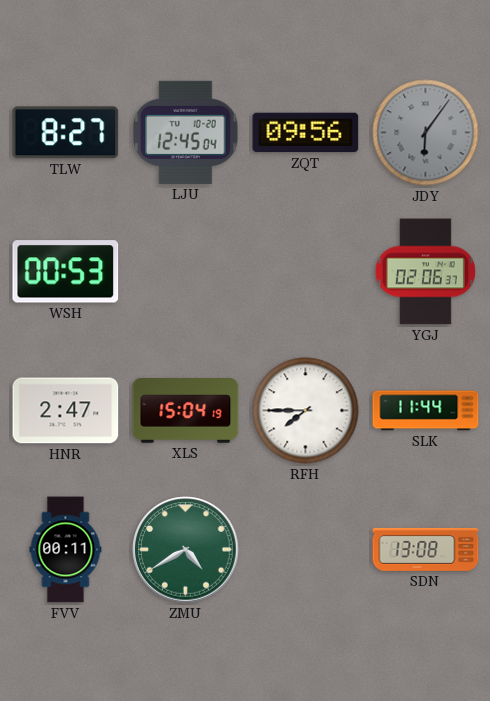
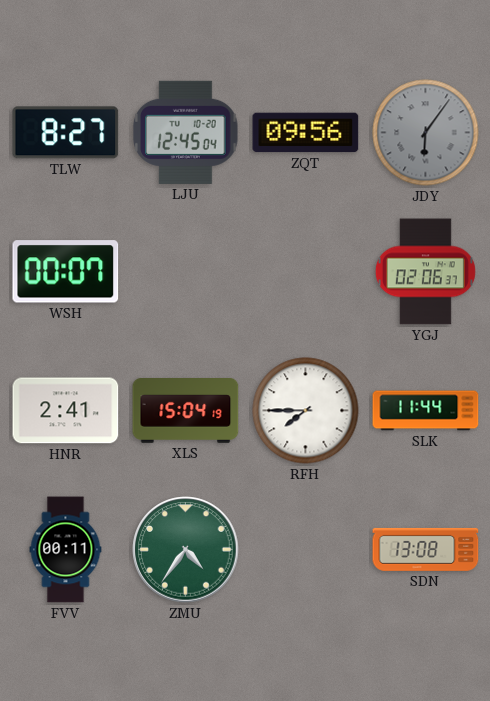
WSH: 00:53 -> 00:07 (66, 272)
HNR: 2:47 -> 2:41 (66, 411)
ZMU: 4:40 -> 4:36 (186, 550)
